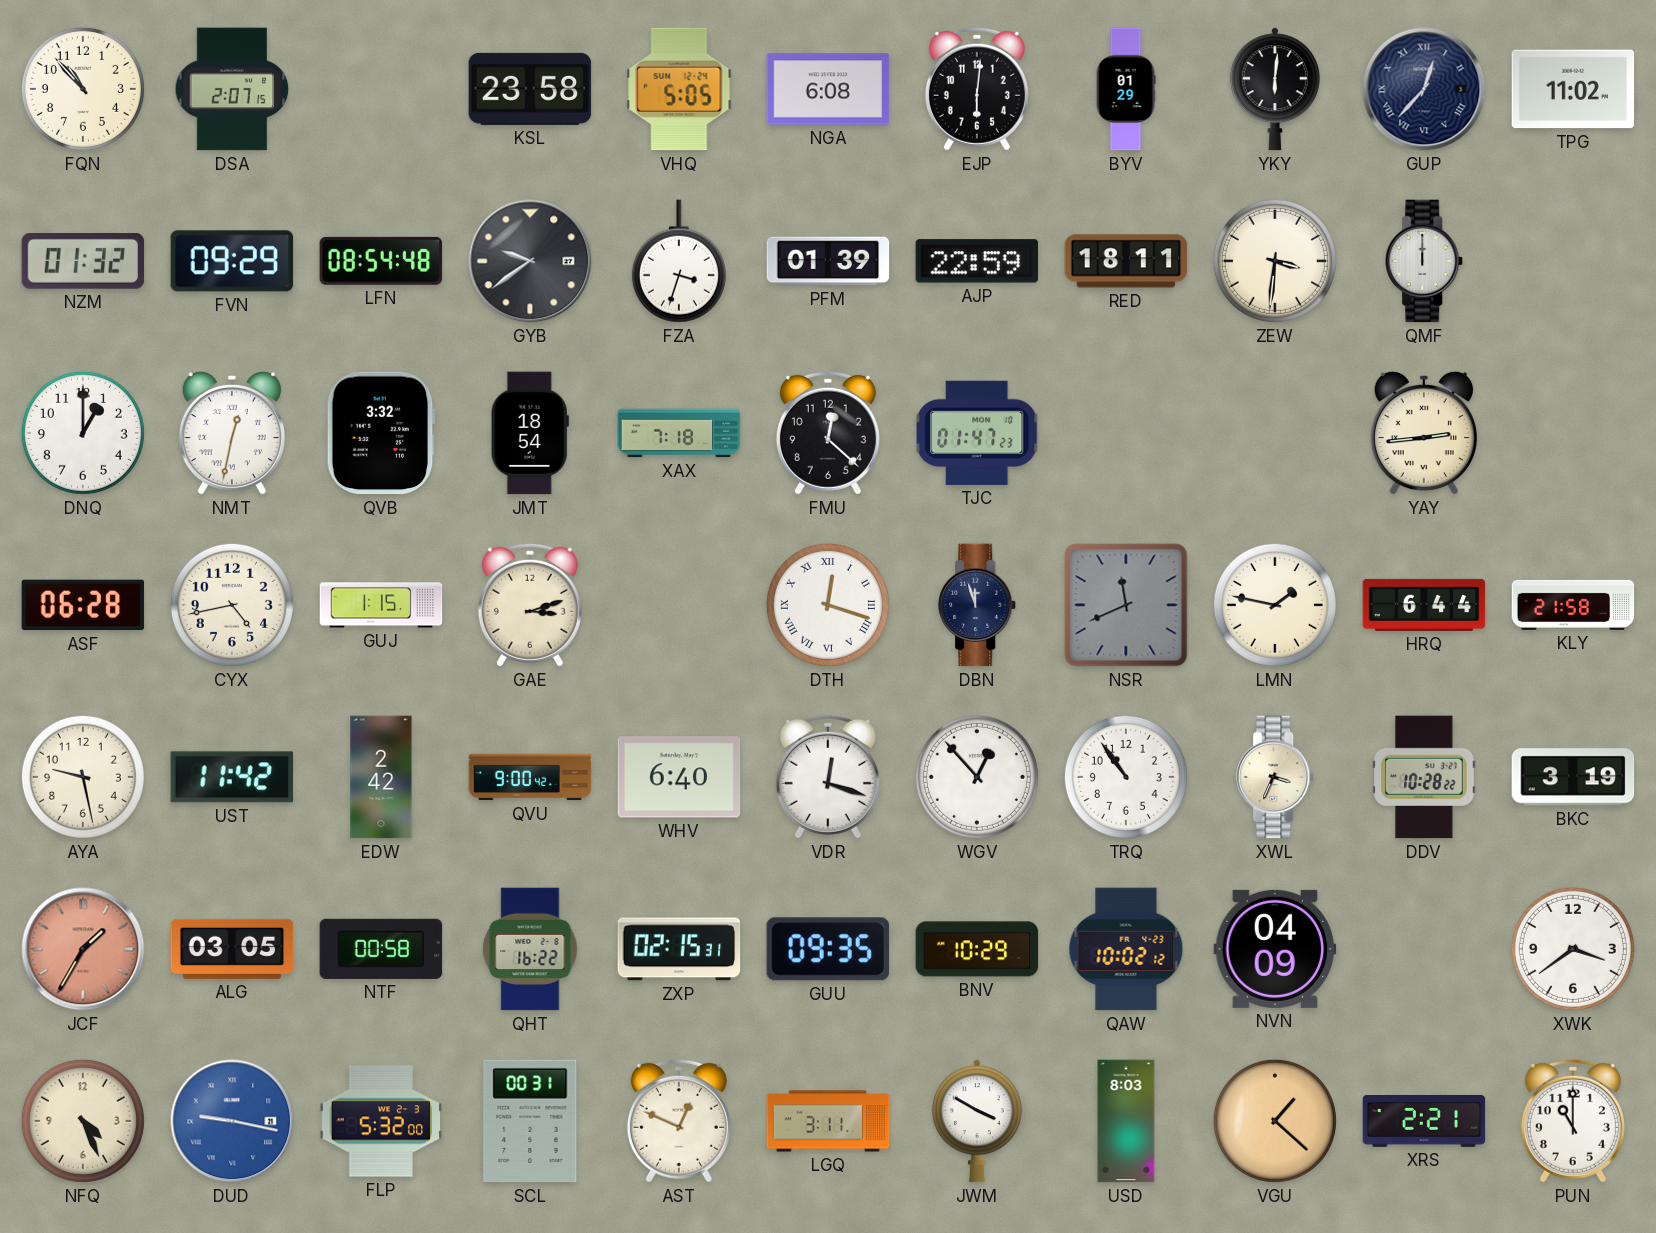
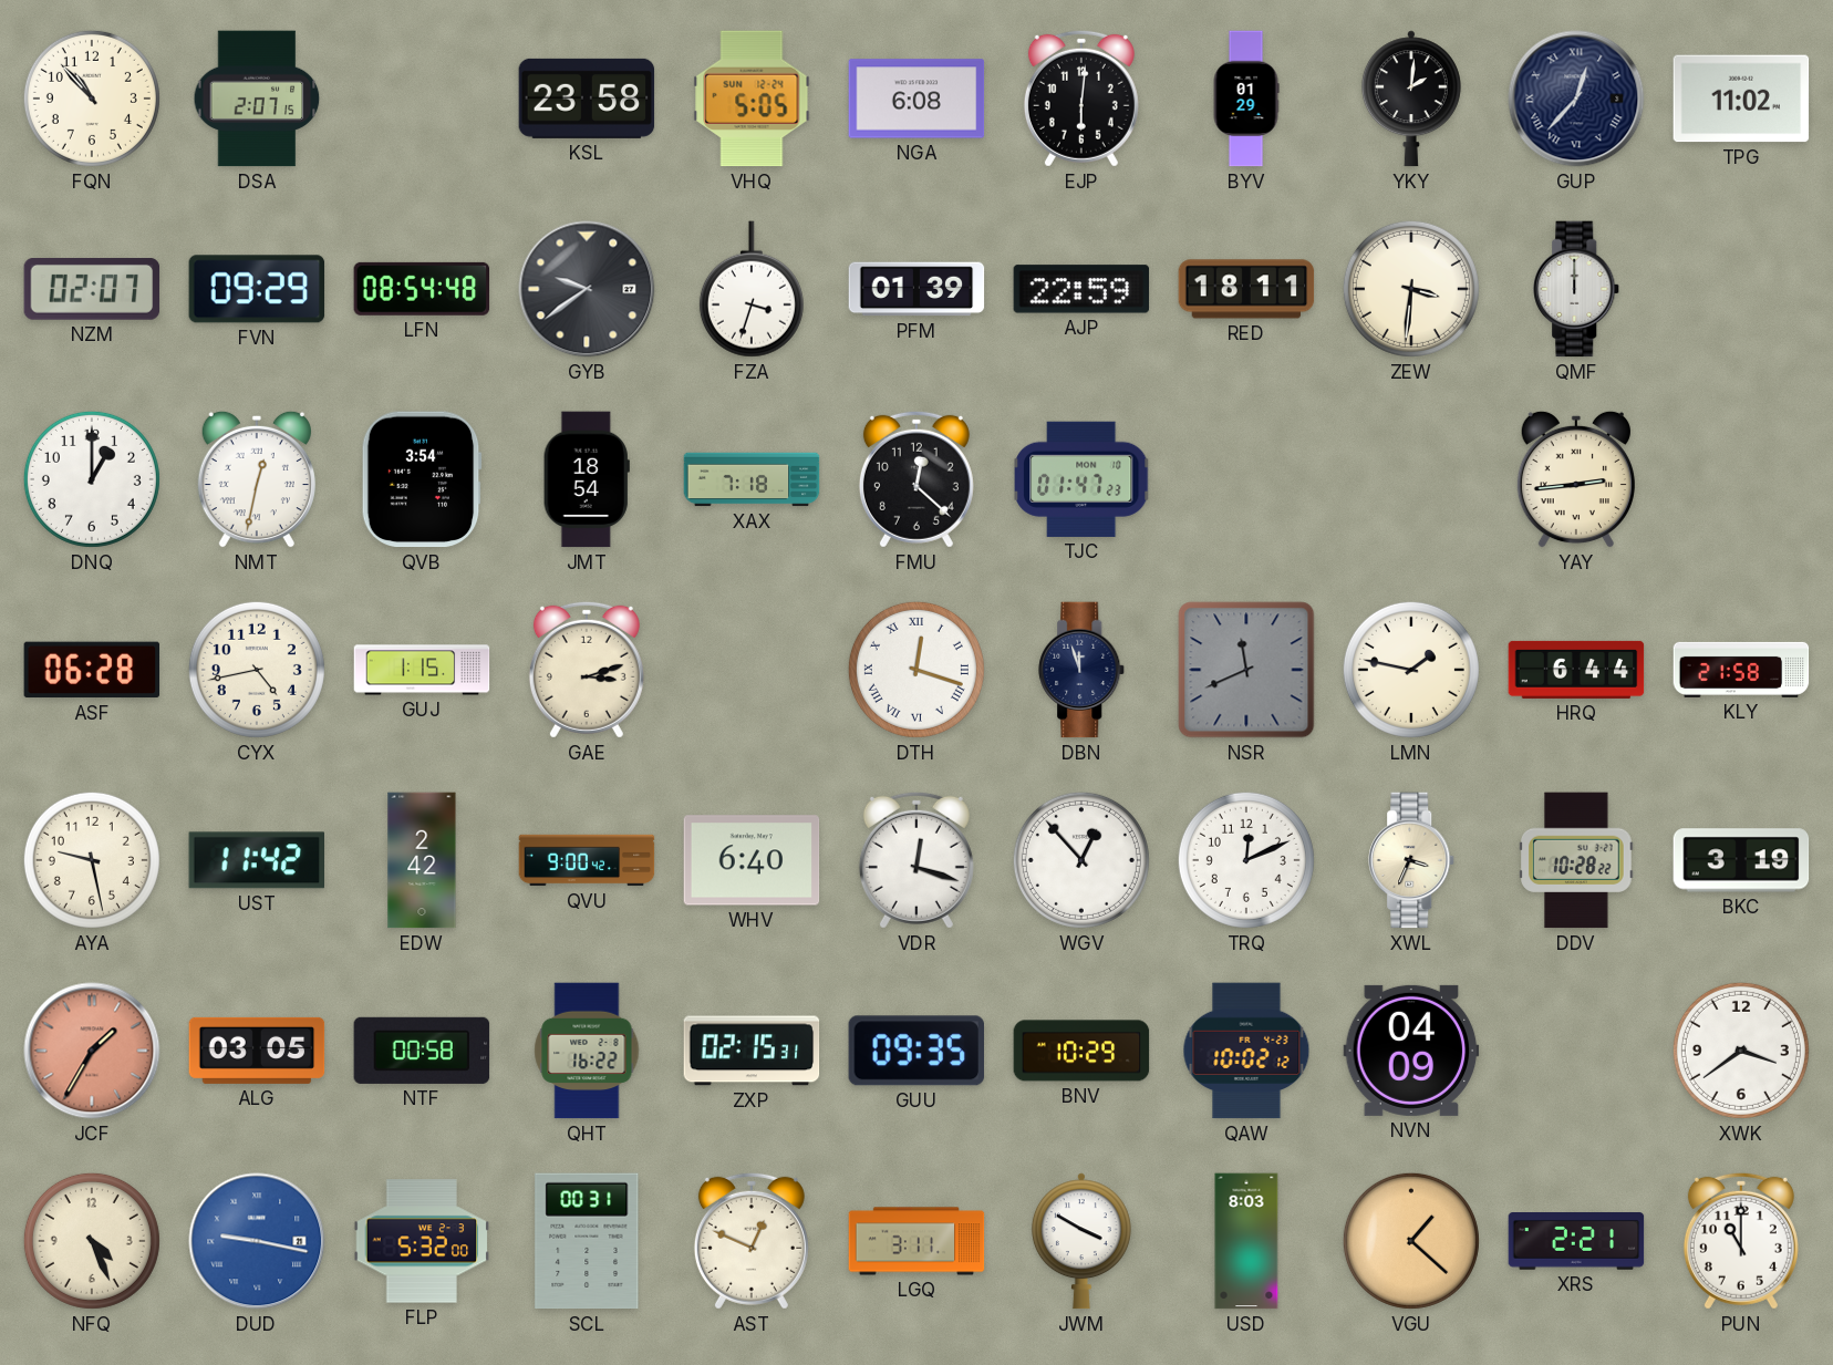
YKY: 6:01 -> 2:01 (1411, 99)
NZM: 01:32 -> 02:07 (92, 290)
QVB: 3:32 -> 3:54 (422, 479)
TRQ: 10:54 -> 12:11 (1246, 860)
